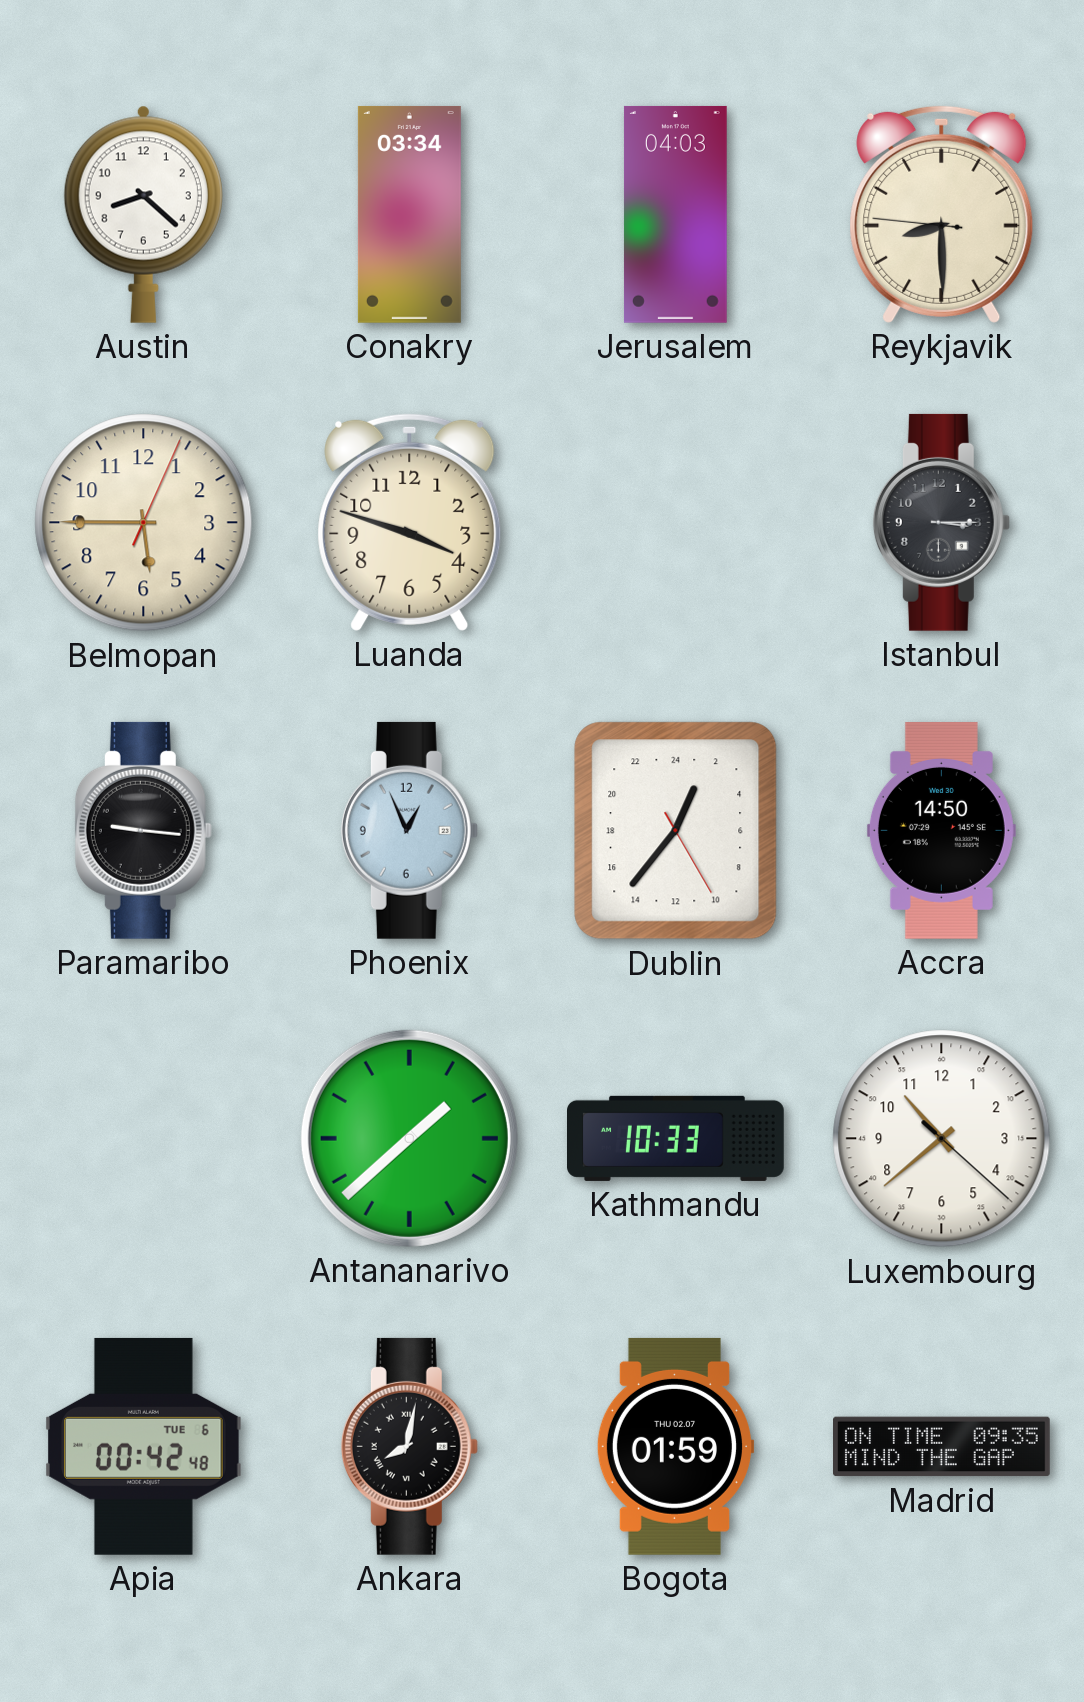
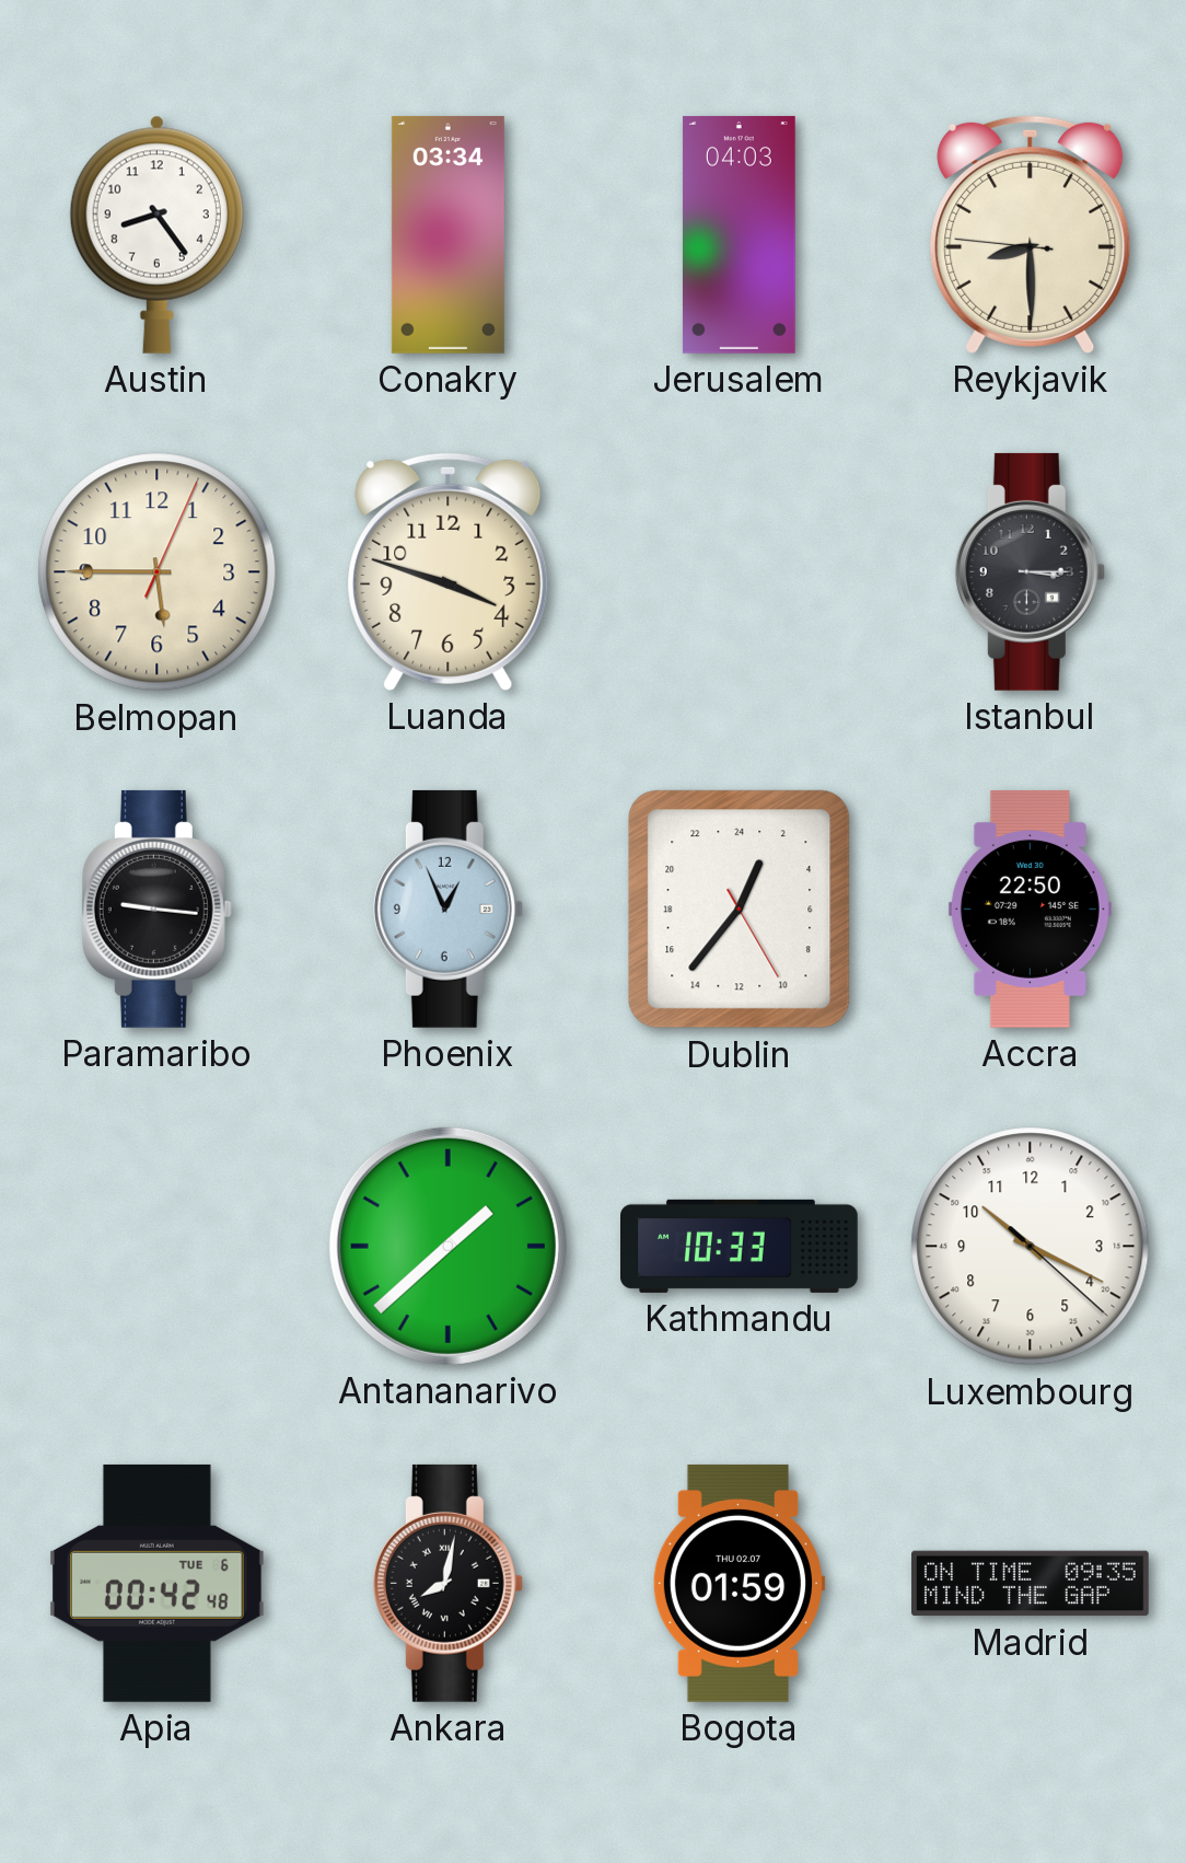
Austin: 8:22 -> 8:24 (156, 234)
Accra: 14:50 -> 22:50 (1030, 909)
Luxembourg: 10:38 -> 10:19 (1031, 1247)
